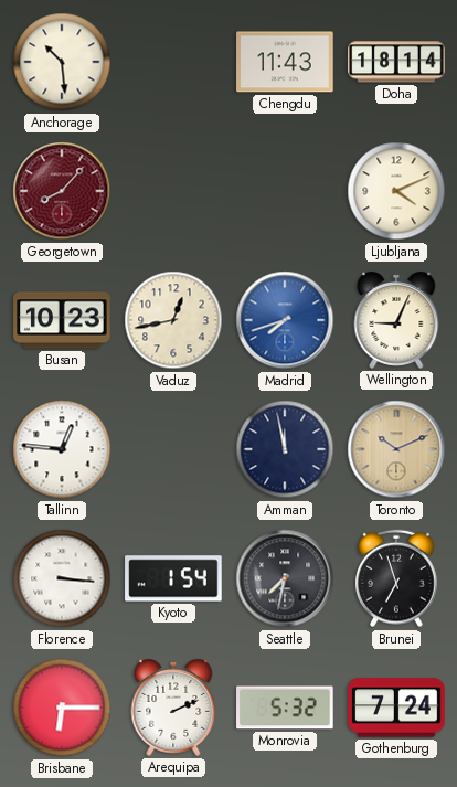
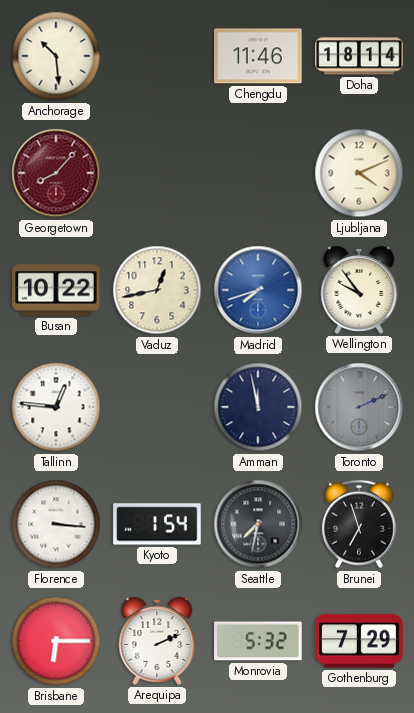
Chengdu: 11:43 -> 11:46 (258, 56)
Busan: 10:23 -> 10:22 (56, 290)
Wellington: 9:04 -> 9:54 (359, 290)
Toronto: 10:11 -> 2:11 (359, 407)
Toronto dial: champagne -> grey (359, 407)
Gothenburg: 7:24 -> 7:29 (359, 641)
